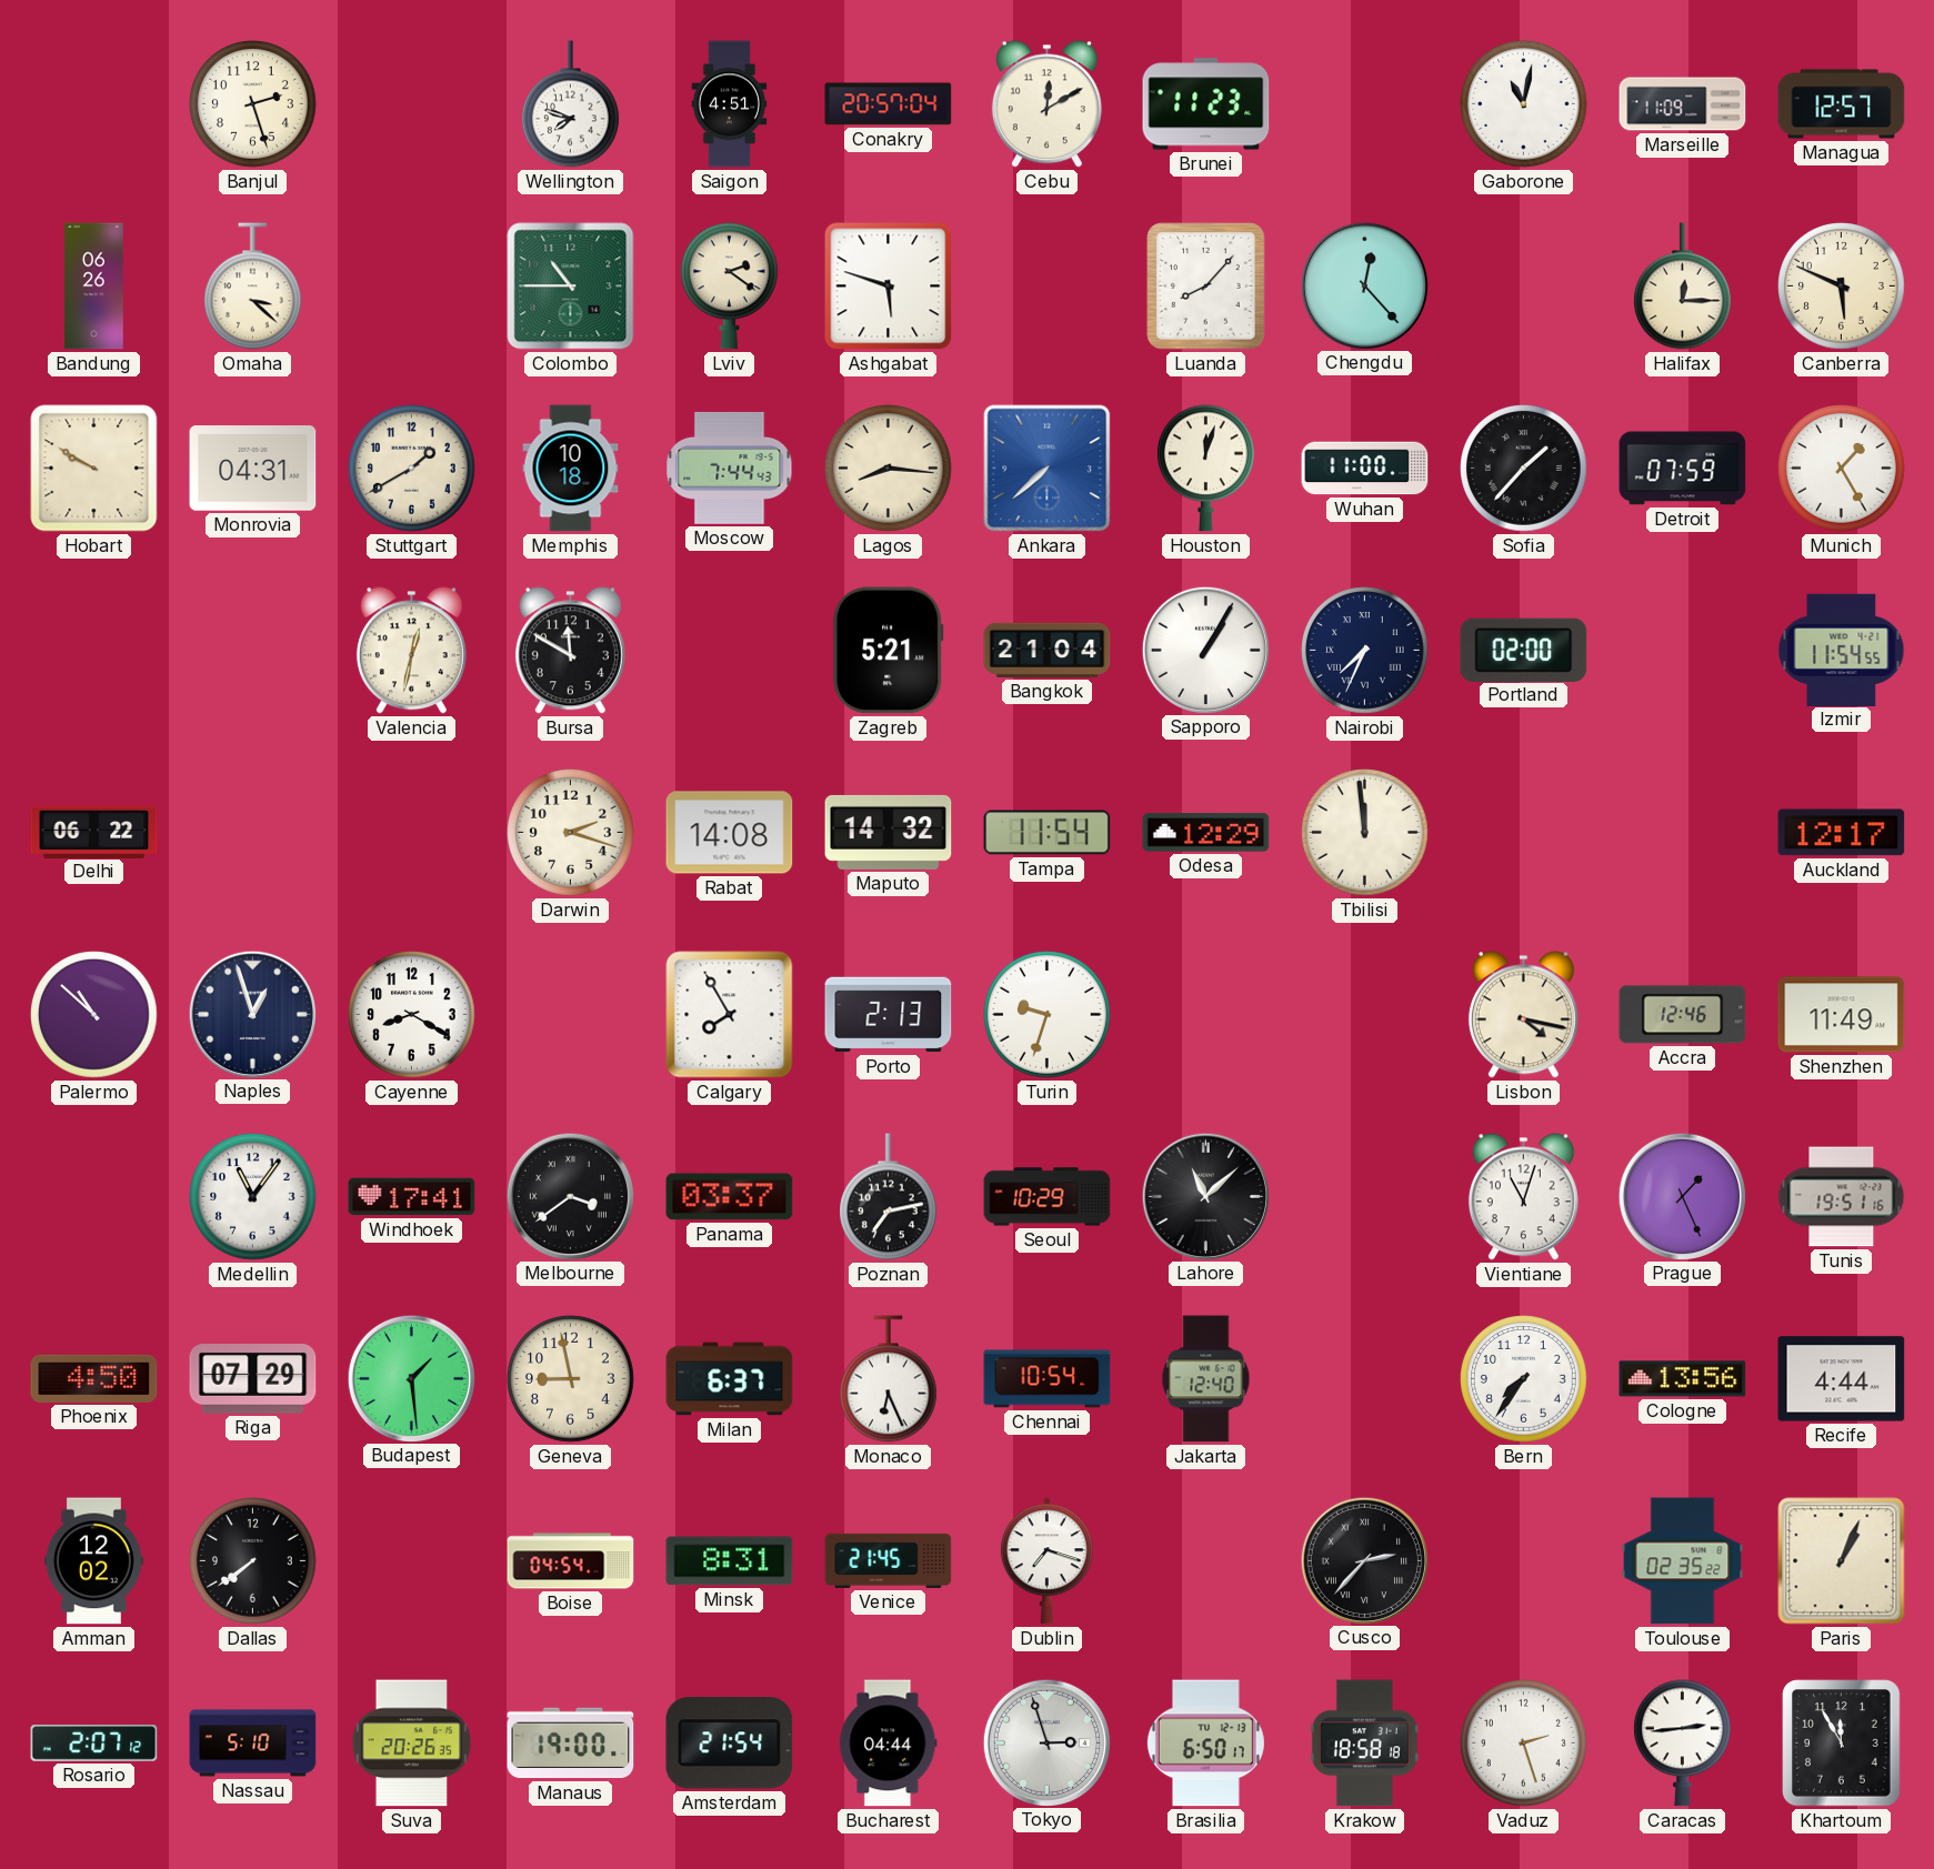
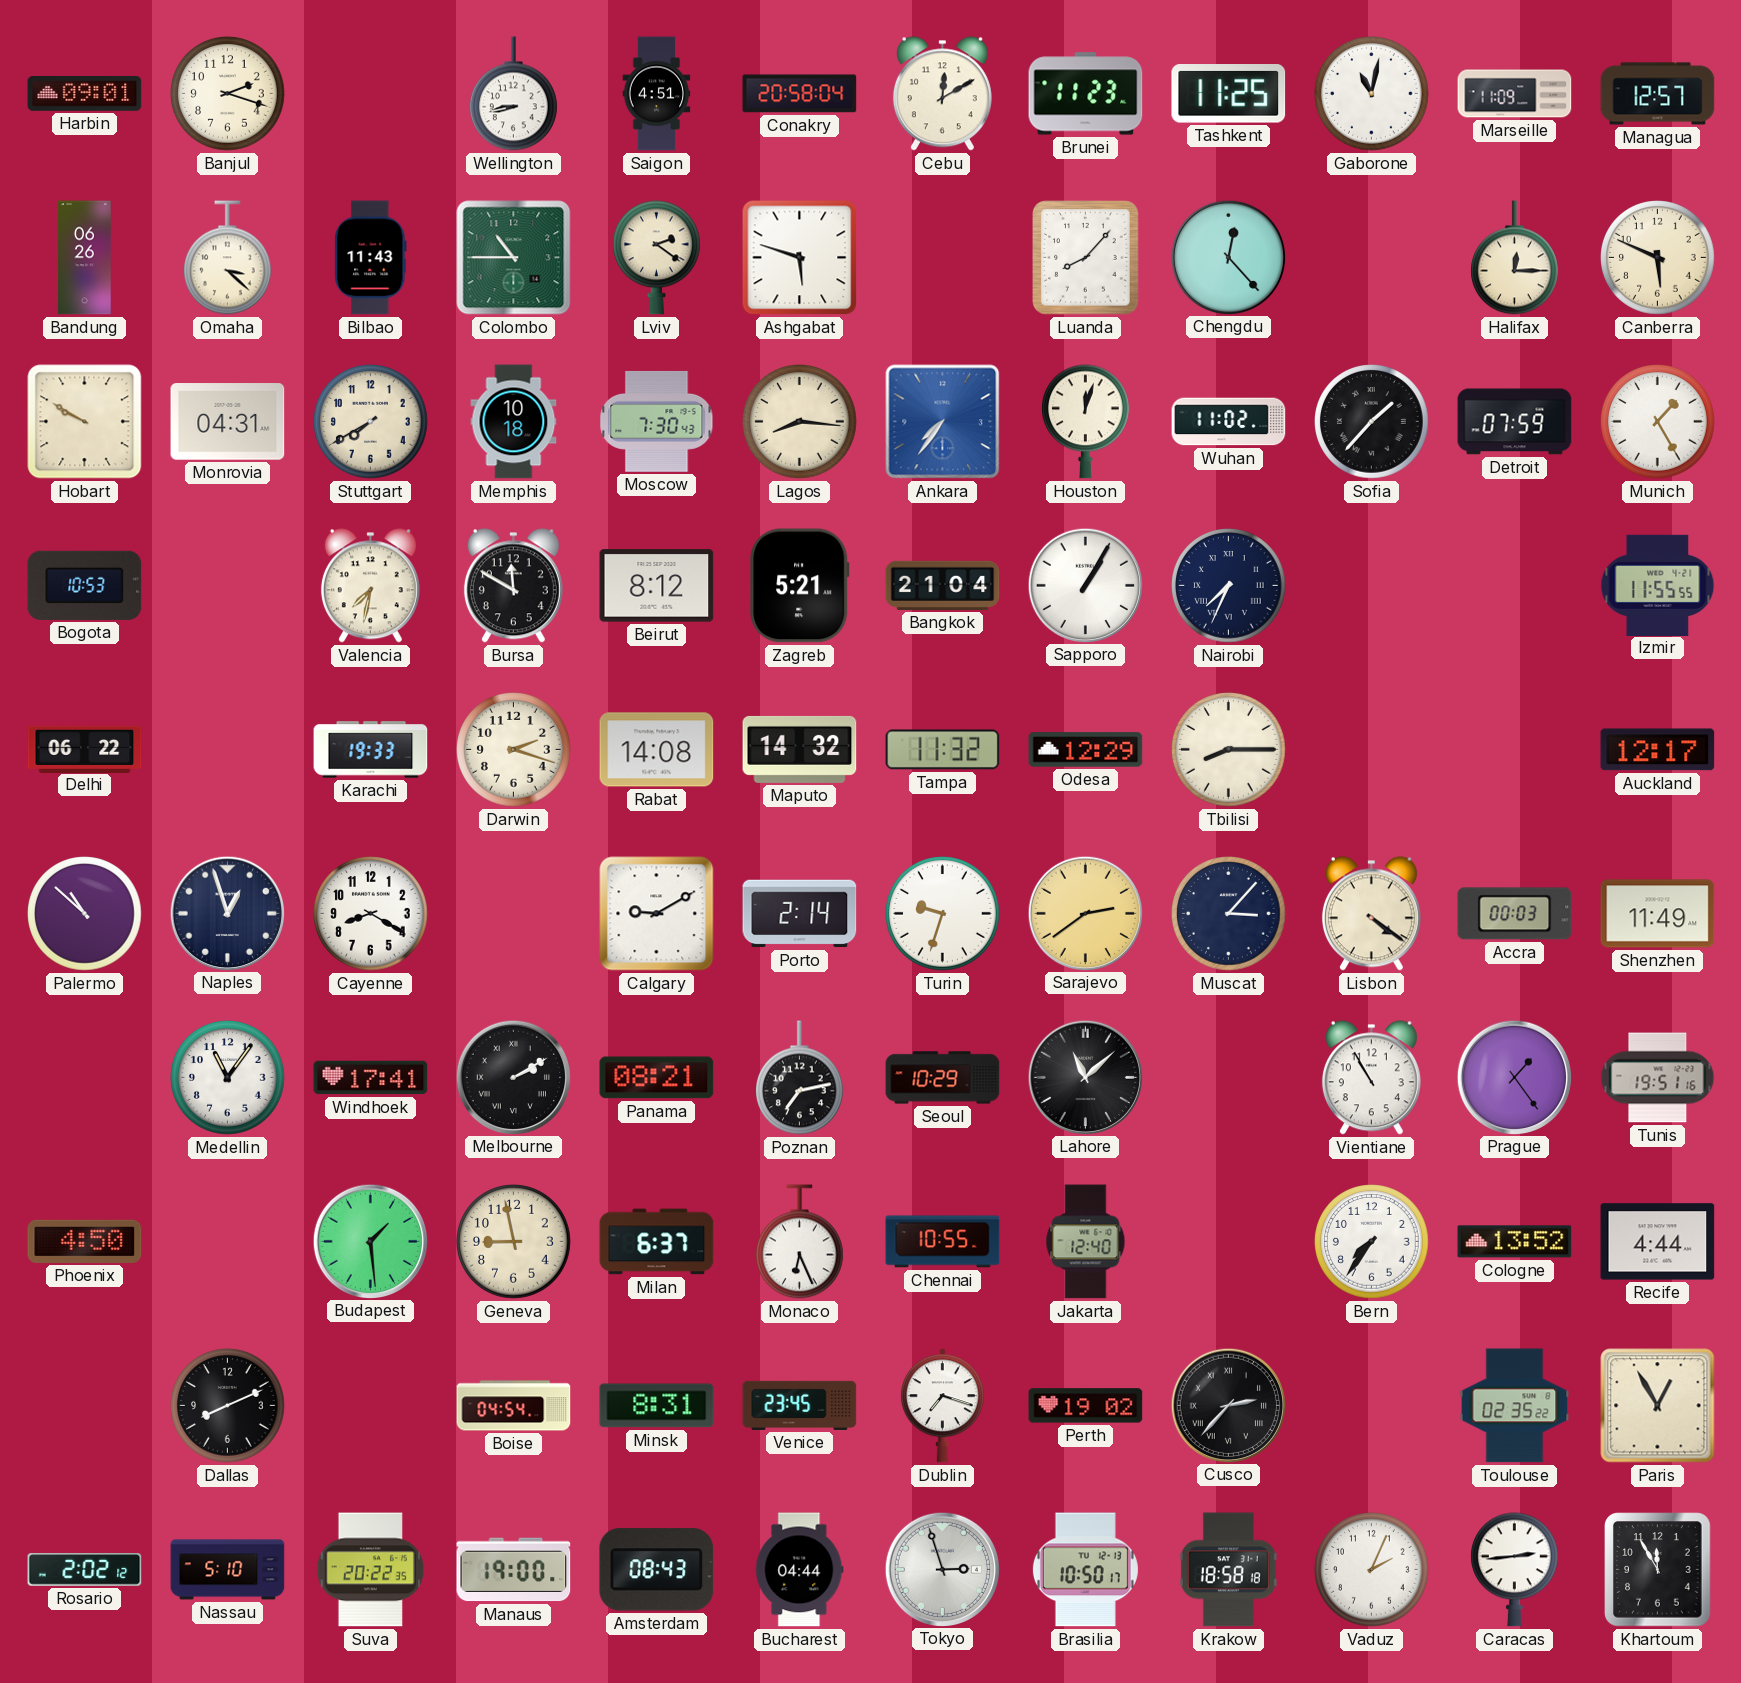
Harbin: none -> 09:01 (85, 94)
Banjul: 2:27 -> 2:18 (228, 94)
Wellington: 7:48 -> 8:43 (514, 94)
Conakry: 20:57 -> 20:58 (800, 94)
Tashkent: none -> 11:25 (1229, 94)
Bilbao: none -> 11:43 (371, 258)
Stuttgart: 1:40 -> 7:40 (371, 422)
Moscow: 7:44 -> 7:30 (657, 421)
Ankara: 7:38 -> 7:36 (943, 422)
Wuhan: 11:00 -> 11:02 (1229, 422)
Bogota: none -> 10:53 (85, 585)
Valencia: 12:32 -> 7:32 (370, 586)
Beirut: none -> 8:12 (657, 586)
Portland: 02:00 -> none (1524, 650)
Izmir: 11:54 -> 11:55 (1658, 585)
Karachi: none -> 19:33 (371, 750)
Tampa: 11:54 -> 11:32 (943, 750)
Tbilisi: 11:59 -> 8:15 (1229, 750)
Calgary: 7:55 -> 9:10 (657, 914)
Porto: 2:13 -> 2:14 (800, 914)
Sarajevo: none -> 2:39 (1085, 913)
Muscat: none -> 3:07 (1229, 914)
Lisbon: 4:17 -> 4:21 (1371, 914)
Accra: 12:46 -> 00:03 (1515, 914)
Melbourne: 3:39 -> 2:10 (513, 1077)
Panama: 03:37 -> 08:21 (657, 1078)
Vientiane: 11:03 -> 10:55 (1371, 1078)
Prague: 1:26 -> 1:24 (1514, 1077)
Riga: 07:29 -> none (253, 1379)
Chennai: 10:54 -> 10:55 (943, 1242)
Cologne: 13:56 -> 13:52 (1515, 1242)
Amman: 12:02 -> none (94, 1561)
Dallas: 7:39 -> 8:11 (228, 1406)
Venice: 21:45 -> 23:45 (800, 1405)
Perth: none -> 19:02 (1086, 1406)
Paris: 1:04 -> 12:55 (1658, 1406)
Rosario: 2:07 -> 2:02 (85, 1570)
Suva: 20:26 -> 20:22 (371, 1570)
Amsterdam: 21:54 -> 08:43 (657, 1570)
Brasilia: 6:50 -> 10:50 (1085, 1570)
Vaduz: 2:27 -> 2:04 (1372, 1570)
